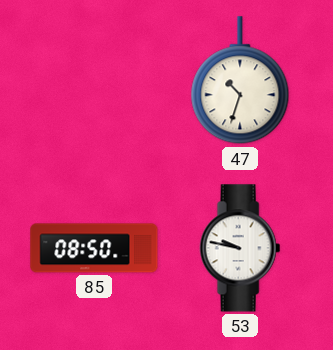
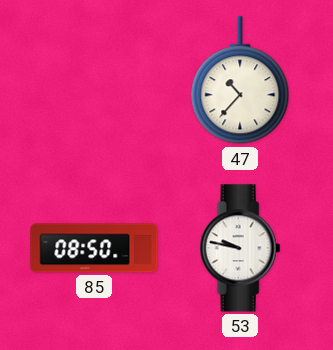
47: 10:33 -> 10:37 (240, 81)
